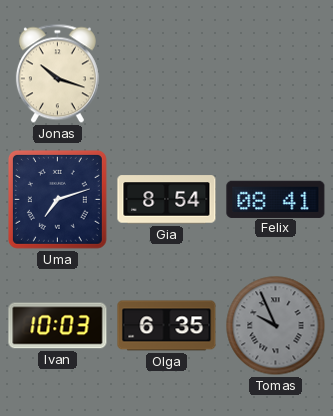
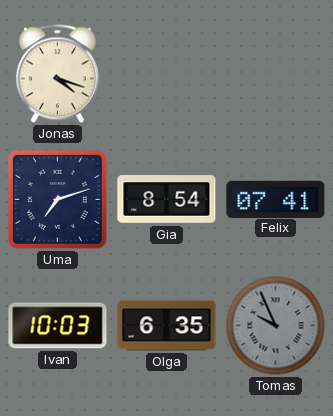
Jonas: 10:18 -> 4:18 (57, 74)
Felix: 08:41 -> 07:41 (276, 199)
